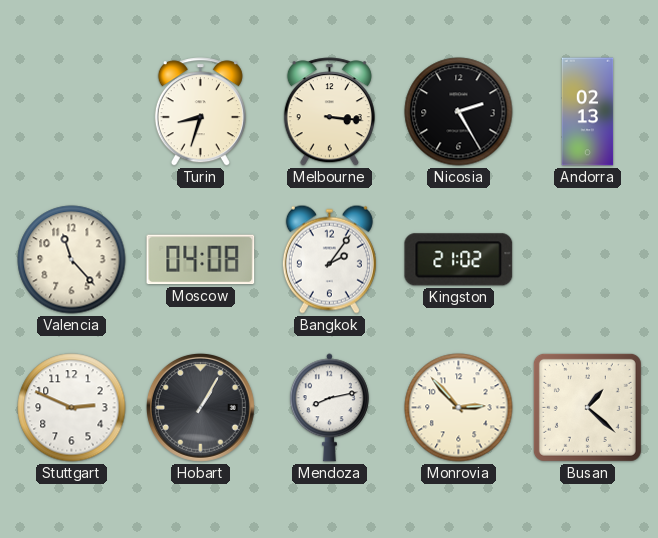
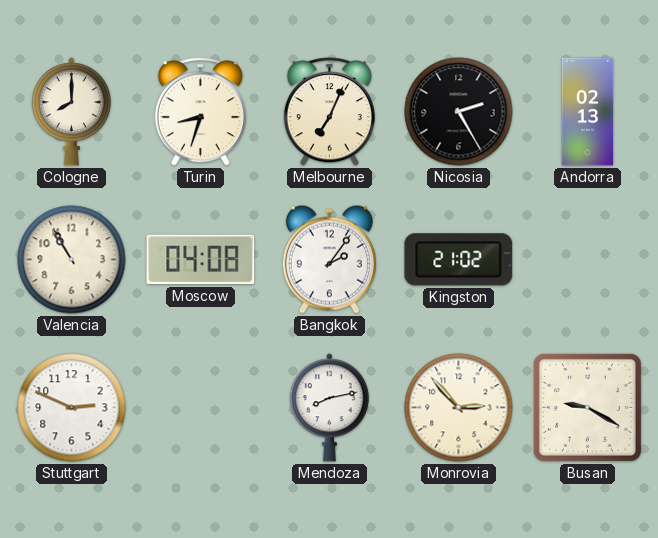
Cologne: none -> 8:00 (71, 112)
Melbourne: 3:16 -> 7:04 (329, 112)
Valencia: 11:23 -> 10:55 (72, 260)
Hobart: 1:05 -> none (200, 407)
Busan: 1:22 -> 9:20 (587, 407)
